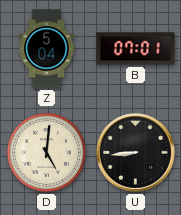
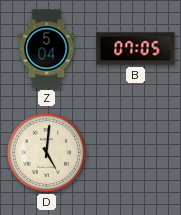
B: 07:01 -> 07:05 (136, 49)
U: 8:44 -> none (135, 152)
